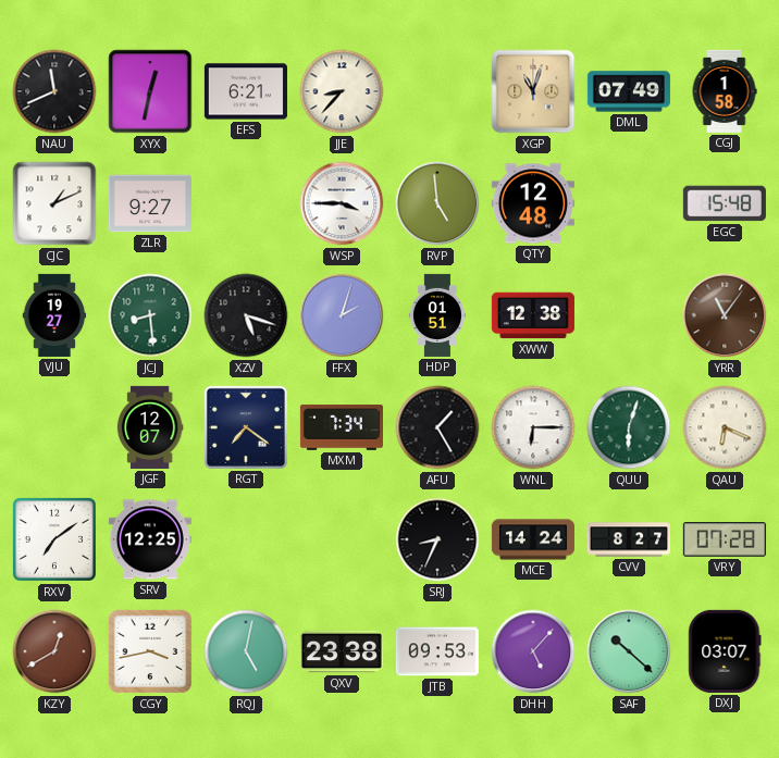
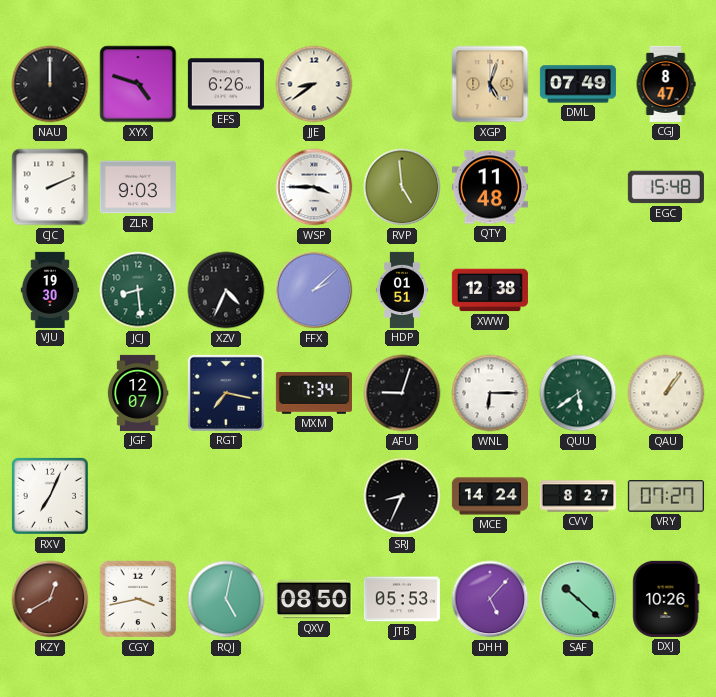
NAU: 11:41 -> 12:00 (50, 84)
XYX: 12:32 -> 4:48 (138, 84)
EFS: 6:21 -> 6:26 (226, 84)
JJE: 8:37 -> 8:39 (314, 84)
XGP: 11:03 -> 5:03 (490, 84)
CGJ: 1:58 -> 8:47 (666, 84)
CJC: 1:11 -> 2:11 (50, 187)
ZLR: 9:27 -> 9:03 (138, 187)
QTY: 12:48 -> 11:48 (490, 187)
VJU: 19:27 -> 19:30 (50, 290)
XZV: 5:18 -> 4:34 (226, 290)
FFX: 2:03 -> 2:08 (314, 290)
YRR: 11:06 -> none (725, 315)
RGT: 7:21 -> 7:17 (226, 393)
AFU: 1:25 -> 9:03 (402, 393)
QUU: 6:03 -> 5:39 (578, 393)
QAU: 6:19 -> 1:06 (666, 393)
RXV: 7:09 -> 7:04 (50, 496)
SRV: 12:25 -> none (150, 539)
VRY: 07:28 -> 07:27 (666, 496)
QXV: 23:38 -> 08:50 (314, 599)
JTB: 09:53 -> 05:53 (402, 599)
DXJ: 03:07 -> 10:26 (666, 599)
